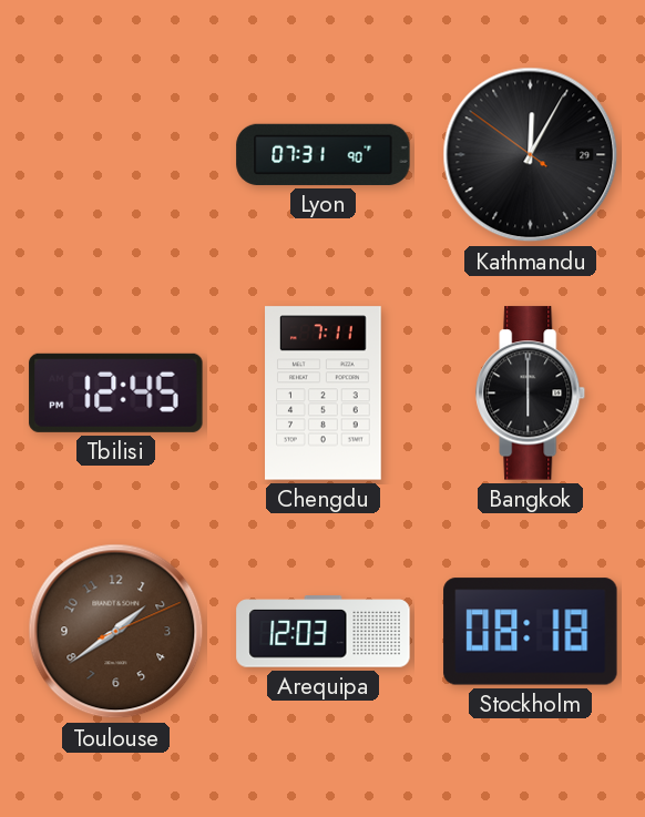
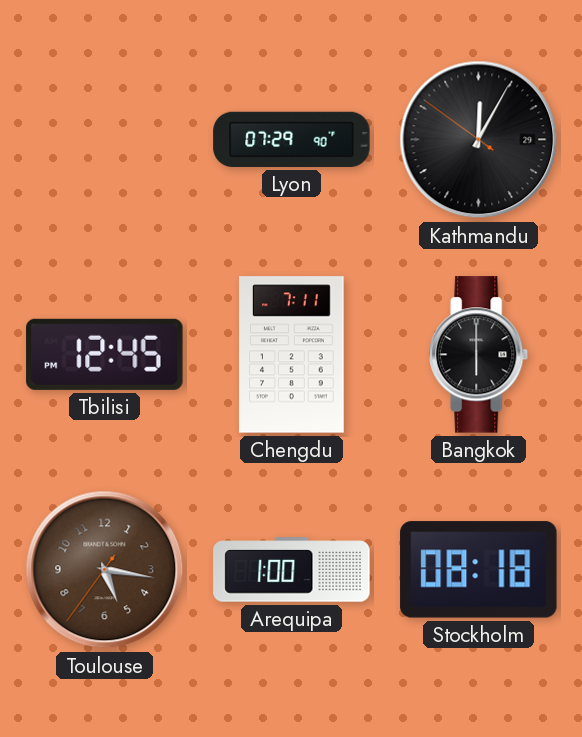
Lyon: 07:31 -> 07:29 (292, 139)
Toulouse: 1:39 -> 5:16 (105, 570)
Arequipa: 12:03 -> 1:00 (292, 570)
